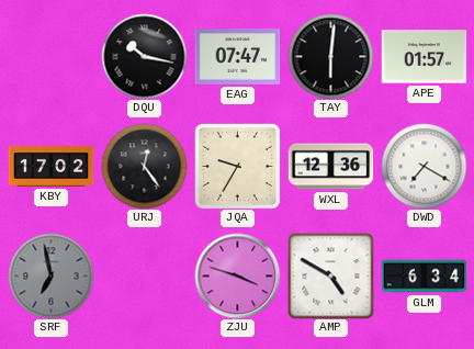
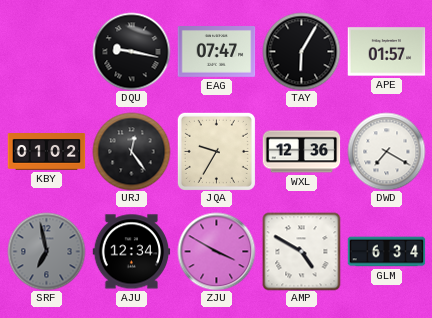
DQU: 10:17 -> 9:17 (131, 51)
TAY: 6:01 -> 6:05 (301, 51)
KBY: 17:02 -> 01:02 (46, 152)
AJU: none -> 12:34 (131, 252)
ZJU: 3:48 -> 3:50 (216, 251)
